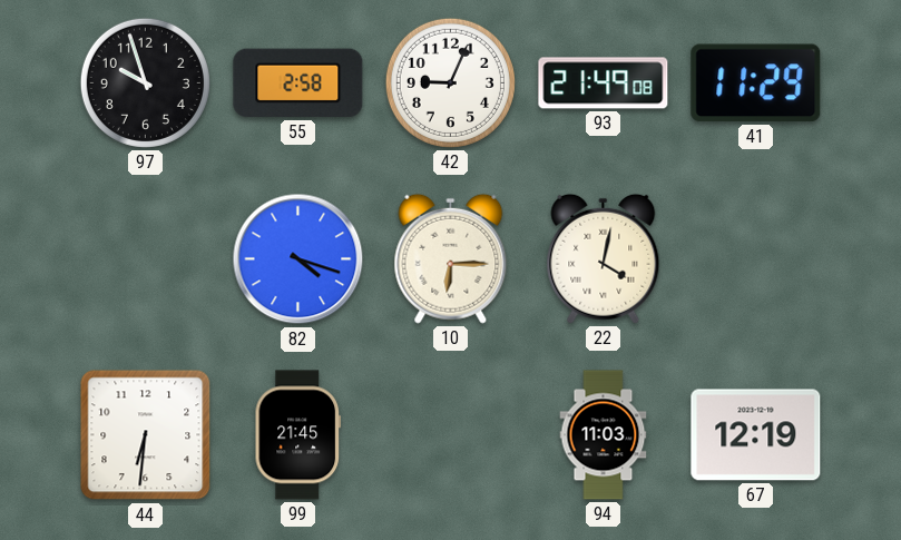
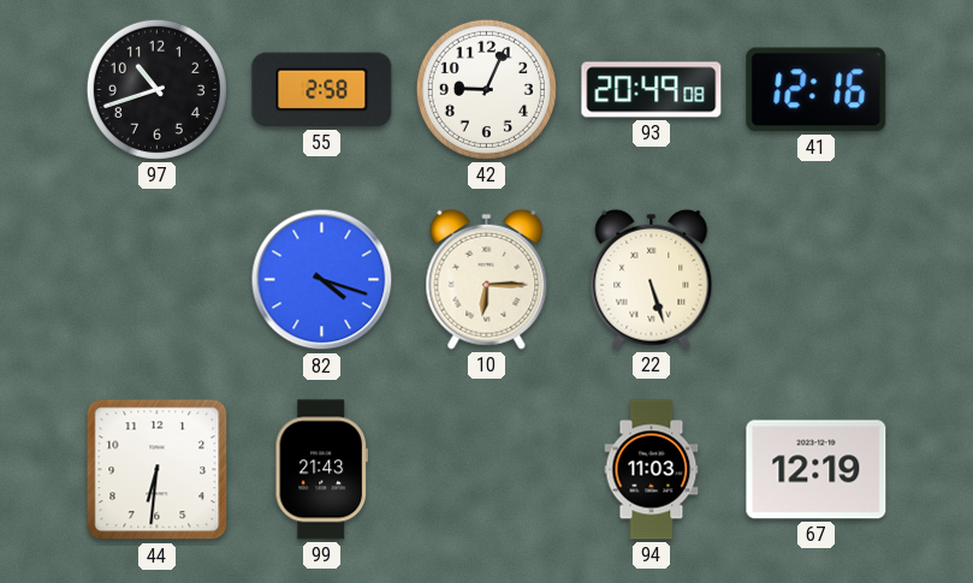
97: 9:57 -> 10:42 (156, 89)
93: 21:49 -> 20:49 (652, 90)
41: 11:29 -> 12:16 (817, 90)
22: 4:02 -> 5:27 (652, 279)
99: 21:45 -> 21:43 (321, 470)
